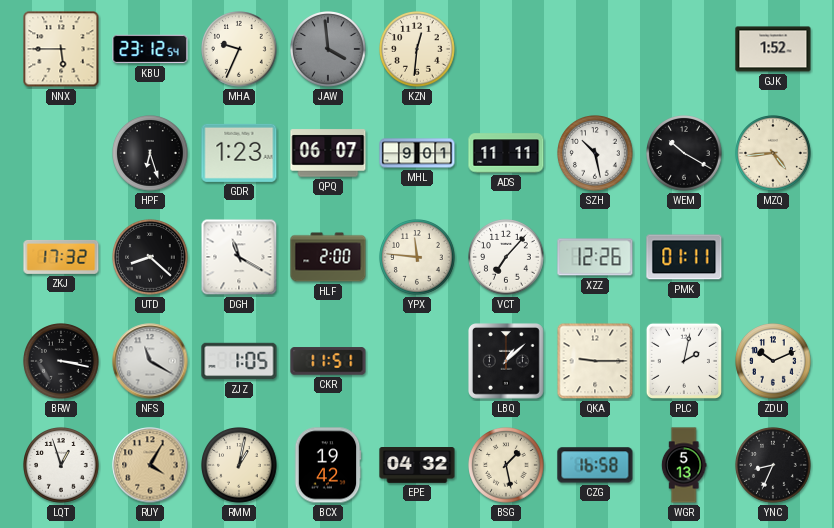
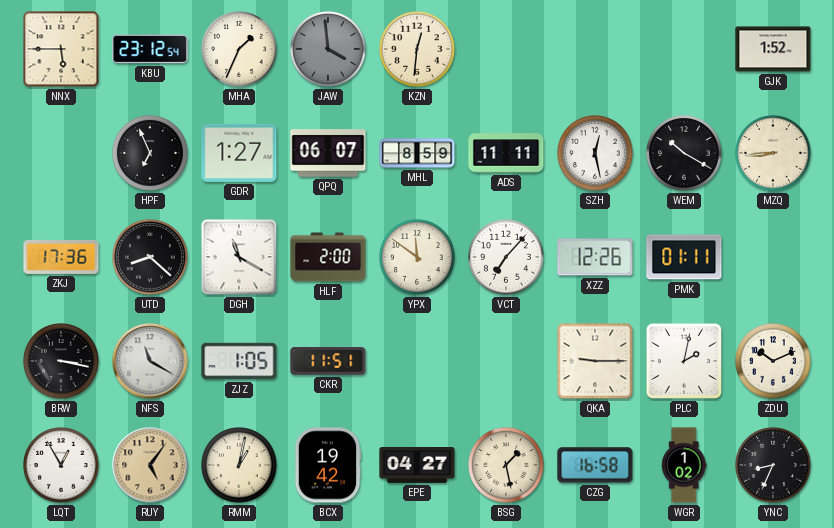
MHA: 9:34 -> 1:34 (239, 49)
HPF: 6:27 -> 6:56 (150, 153)
GDR: 1:23 -> 1:27 (239, 153)
MHL: 9:01 -> 8:59 (417, 153)
SZH: 10:28 -> 12:28 (595, 153)
MZQ: 4:44 -> 8:44 (773, 153)
ZKJ: 17:32 -> 17:36 (61, 257)
YPX: 11:46 -> 11:51 (417, 257)
LBQ: 1:08 -> none (507, 362)
LQT: 12:57 -> 12:55 (61, 465)
RUY: 4:05 -> 5:06 (150, 465)
EPE: 04:32 -> 04:27 (417, 466)
WGR: 5:13 -> 1:02 (684, 465)
